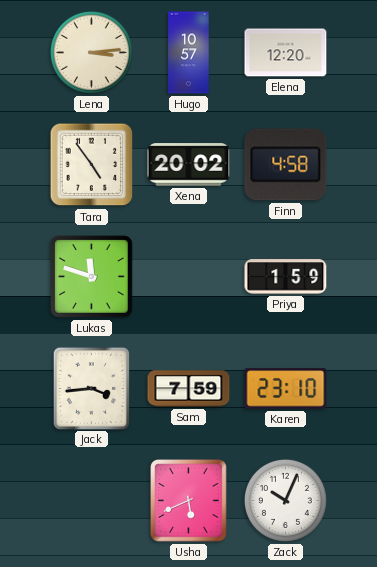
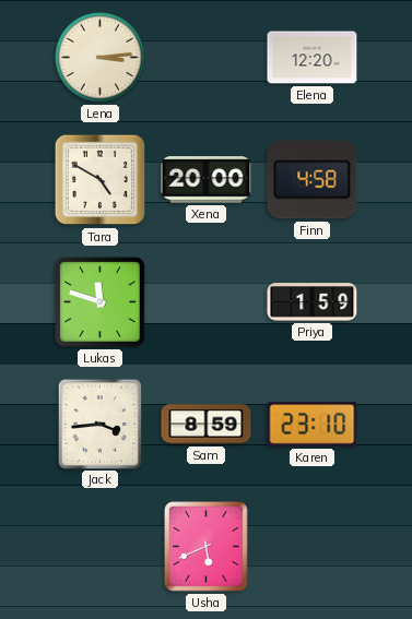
Hugo: 10:57 -> none (189, 53)
Tara: 4:54 -> 4:50 (101, 180)
Xena: 20:02 -> 20:00 (207, 180)
Sam: 7:59 -> 8:59 (207, 425)
Zack: 10:04 -> none (285, 500)
